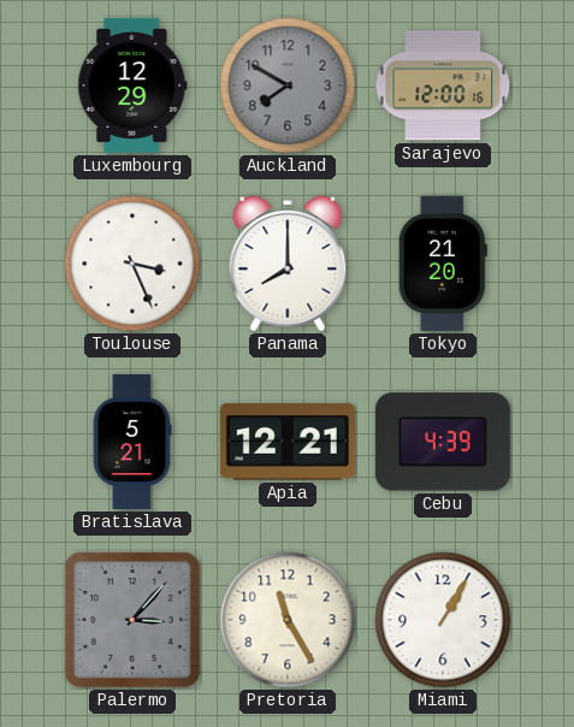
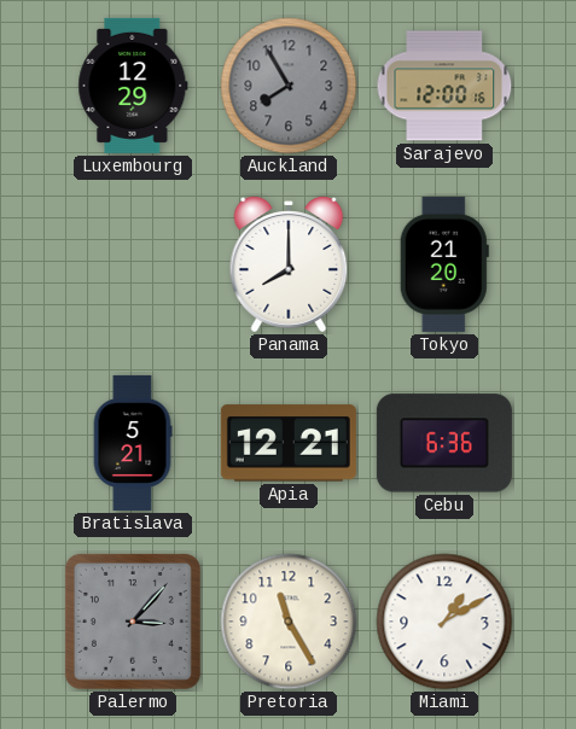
Auckland: 7:50 -> 7:55 (289, 86)
Toulouse: 3:26 -> none (132, 264)
Cebu: 4:39 -> 6:36 (444, 443)
Miami: 1:05 -> 1:10 (444, 622)
